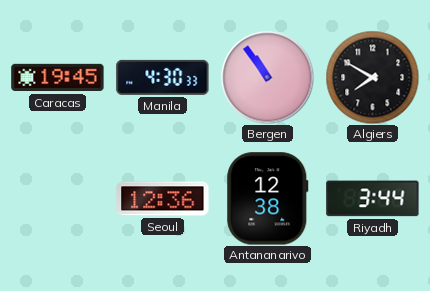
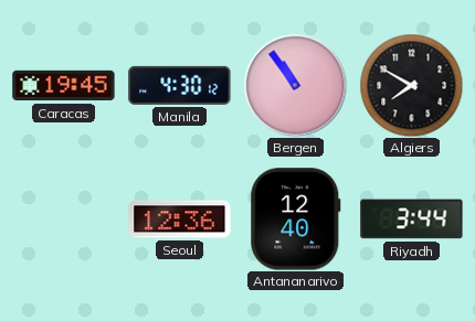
Manila: 4:30:33 -> 4:30:12 (180, 85)
Antananarivo: 12:38 -> 12:40 (296, 220)
